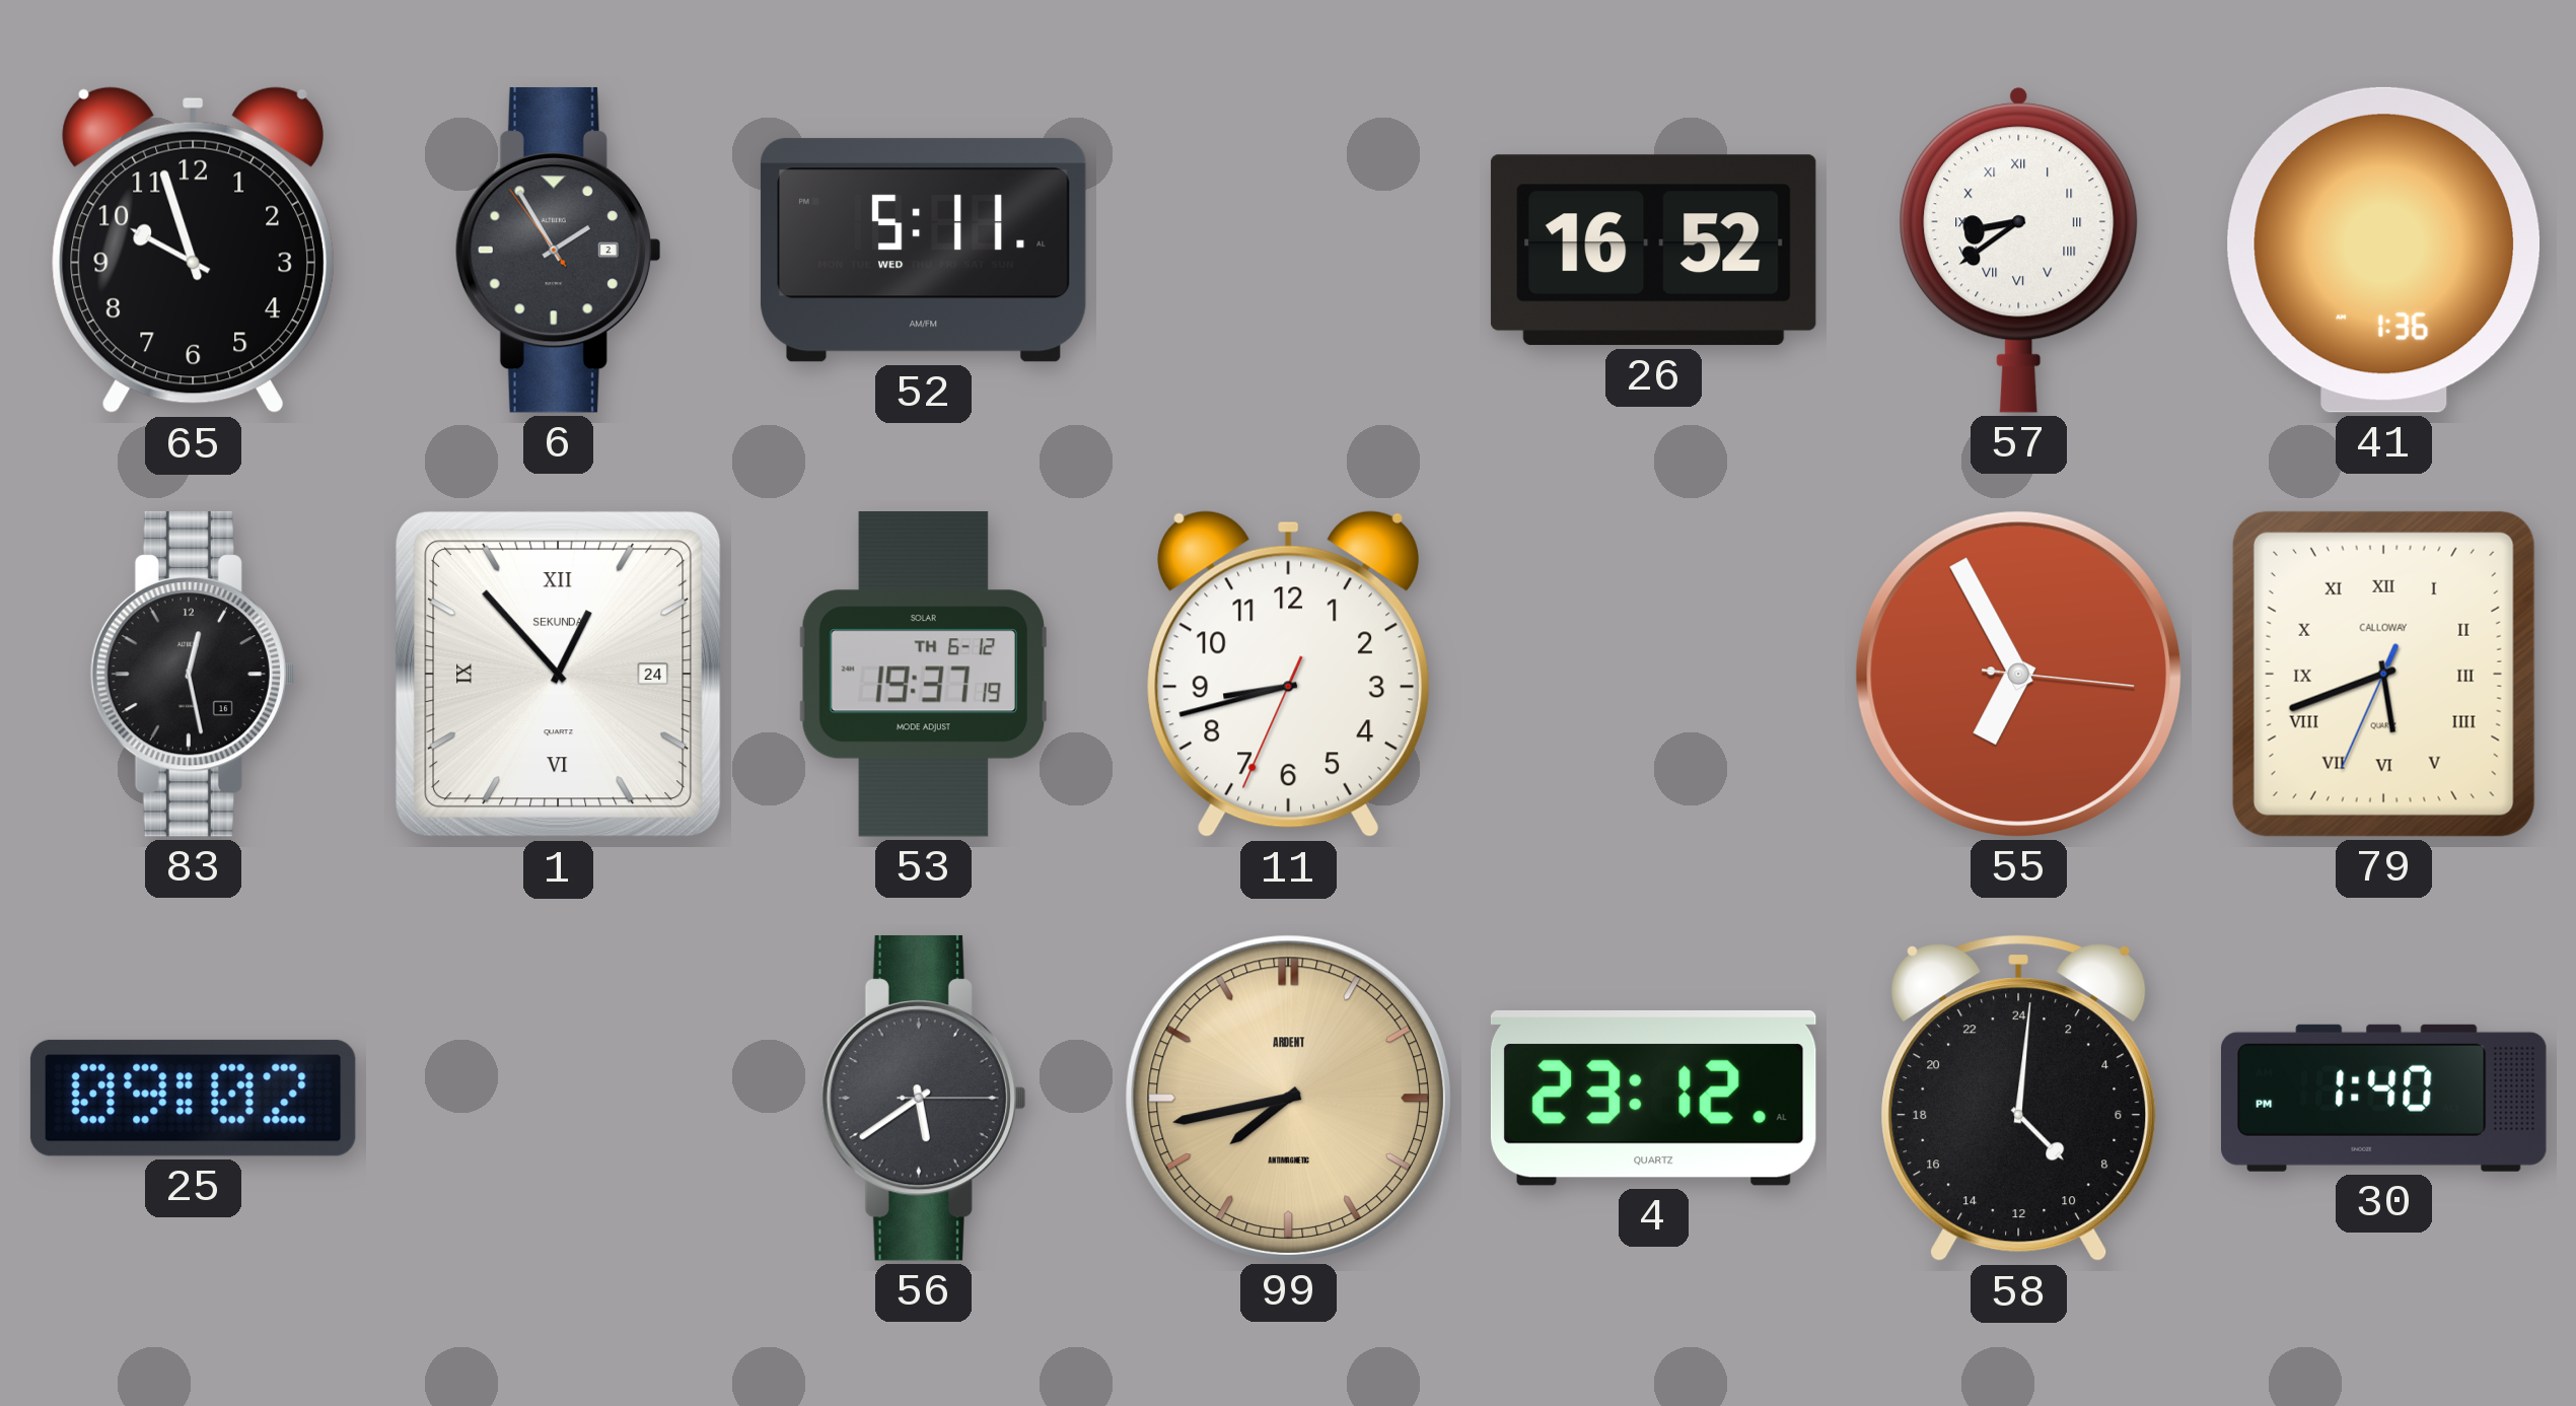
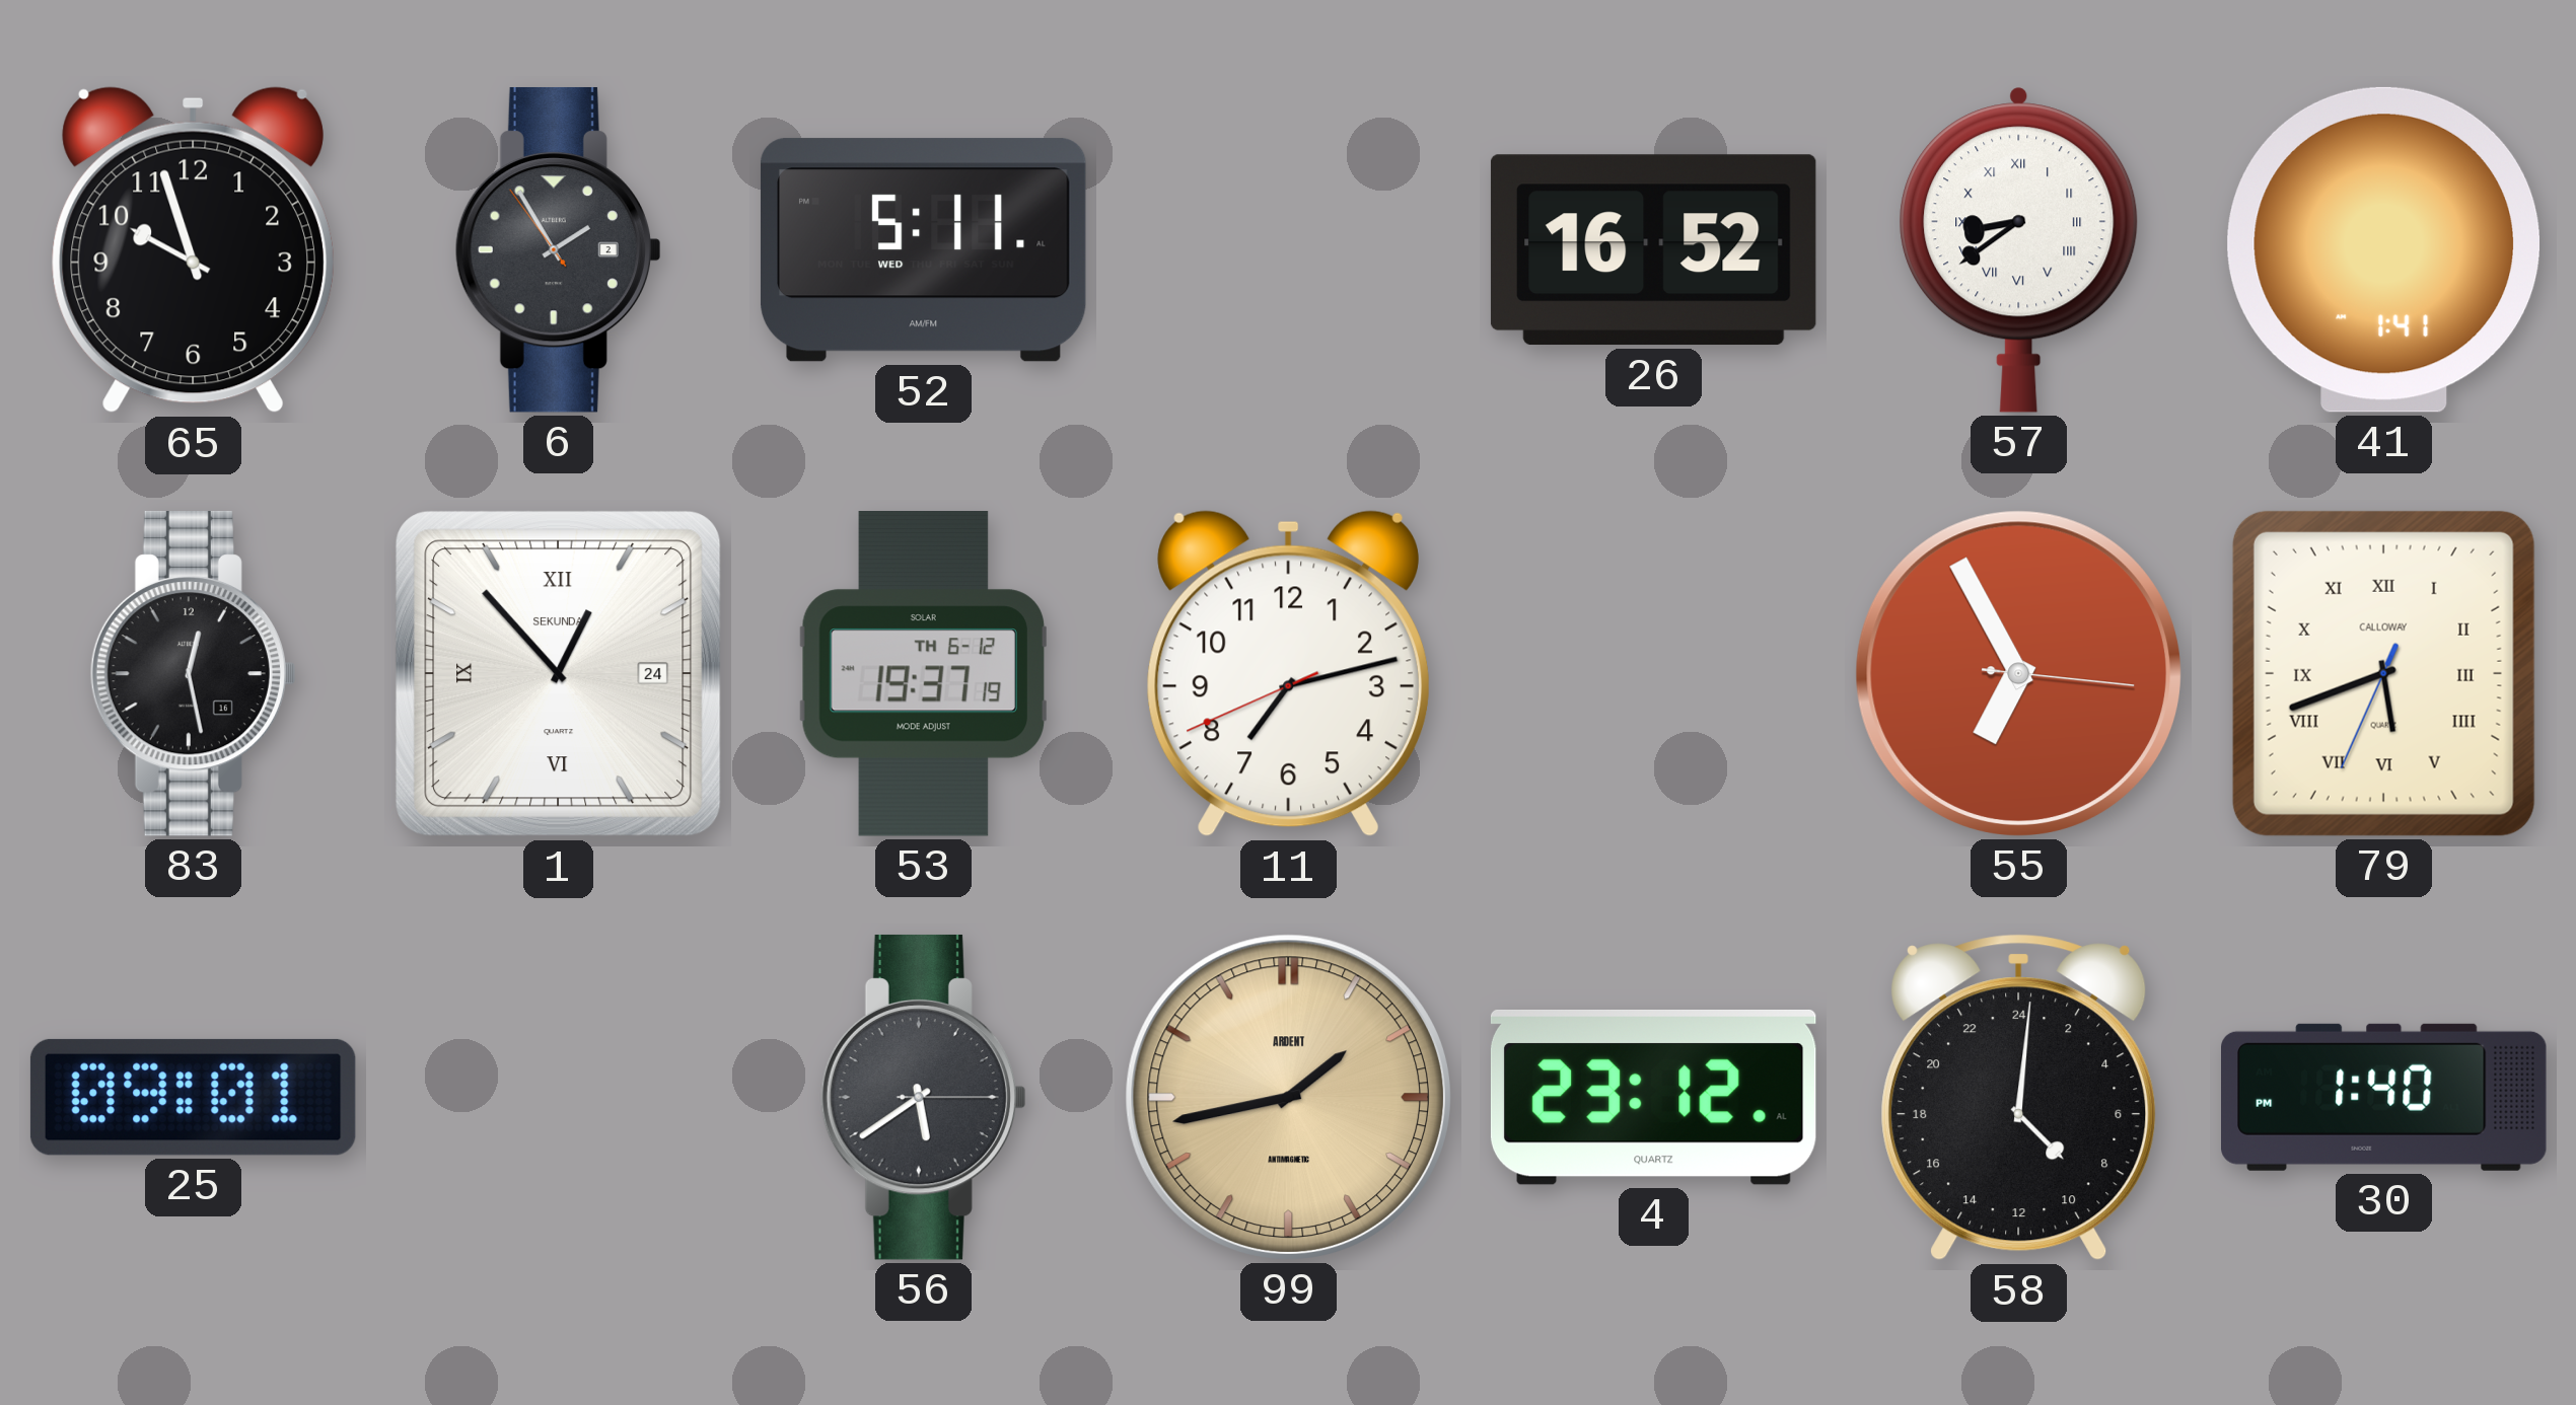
41: 1:36 -> 1:41 (2383, 249)
11: 8:42 -> 7:12 (1288, 674)
25: 09:02 -> 09:01 (193, 1097)
99: 7:43 -> 1:43 (1288, 1097)
